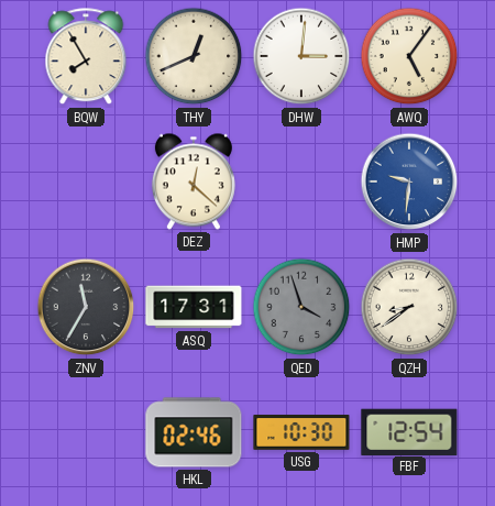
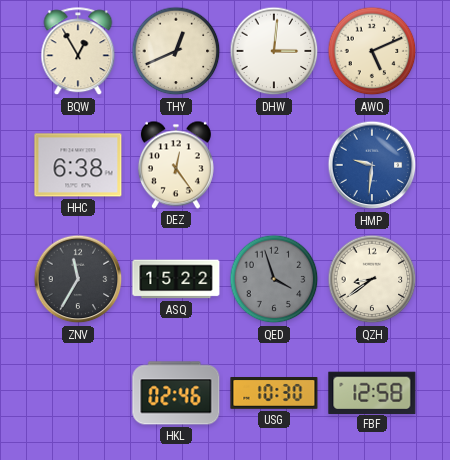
BQW: 7:55 -> 12:55 (78, 52)
AWQ: 5:06 -> 5:11 (372, 51)
HHC: none -> 6:38 (78, 165)
DEZ: 12:22 -> 12:24 (176, 165)
ASQ: 17:31 -> 15:22 (176, 279)
FBF: 12:54 -> 12:58 (372, 392)
